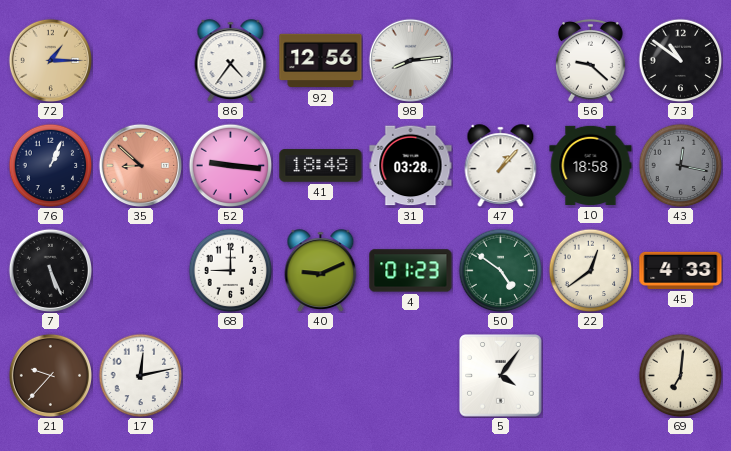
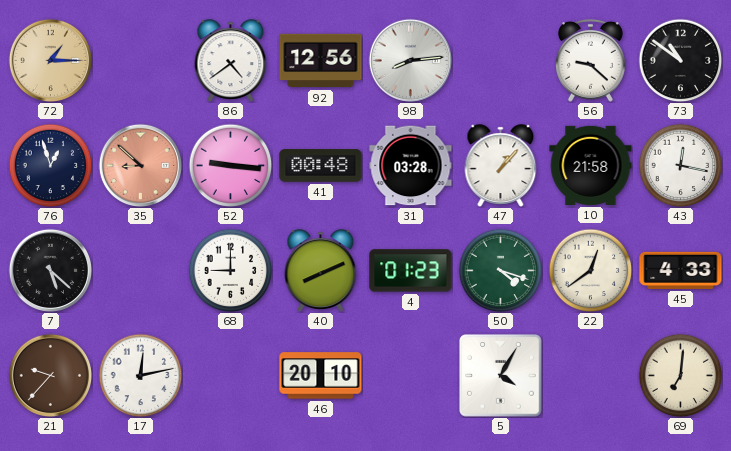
86: 4:36 -> 4:39 (231, 60)
76: 1:04 -> 12:57 (50, 165)
41: 18:48 -> 00:48 (321, 166)
10: 18:58 -> 21:58 (591, 165)
43 dial: grey -> white (680, 165)
7: 5:26 -> 5:22 (50, 270)
40: 9:11 -> 8:11 (321, 270)
50: 4:51 -> 4:18 (500, 270)
46: none -> 20:10 (321, 376)
5: 4:06 -> 4:05 (501, 376)
